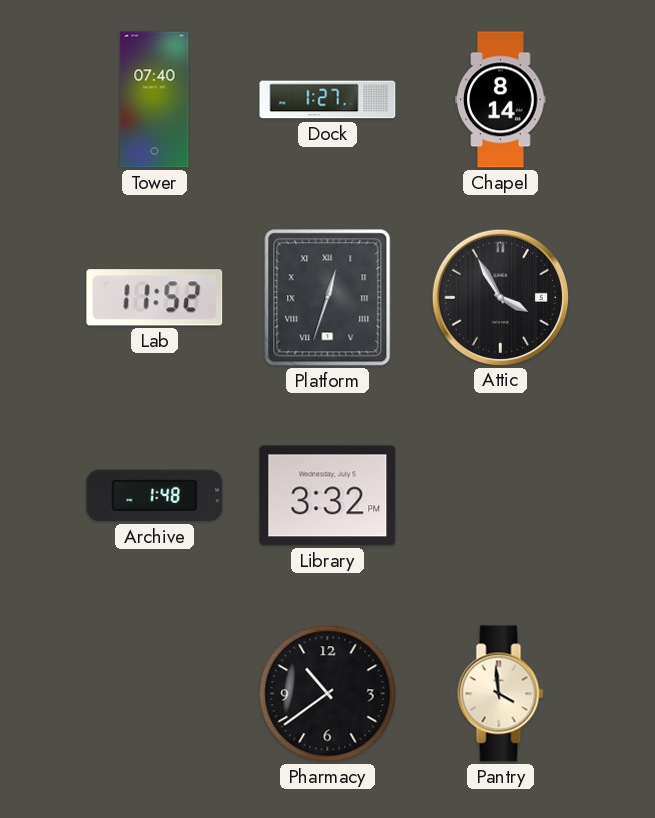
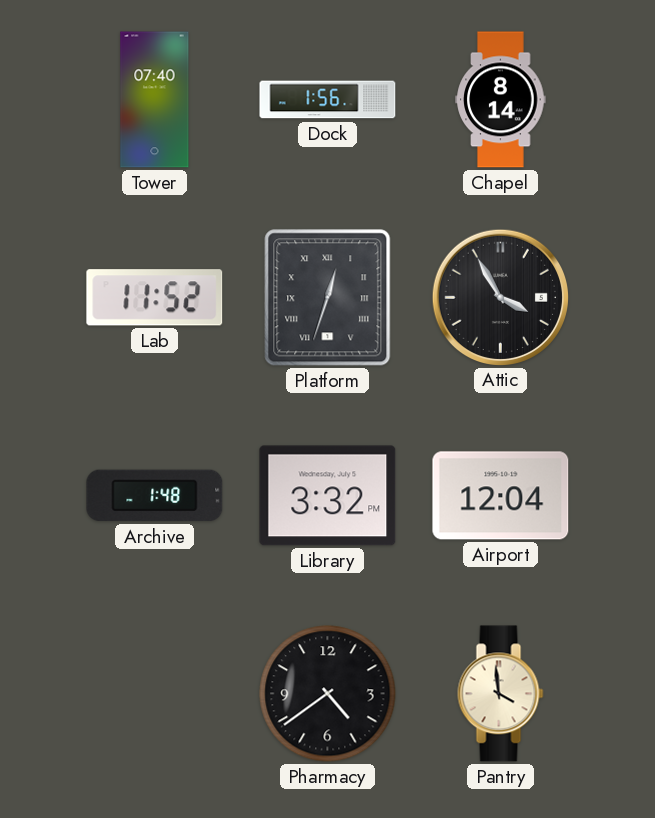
Dock: 1:27 -> 1:56 (328, 100)
Airport: none -> 12:04 (501, 496)
Pharmacy: 10:39 -> 4:39 (328, 694)
